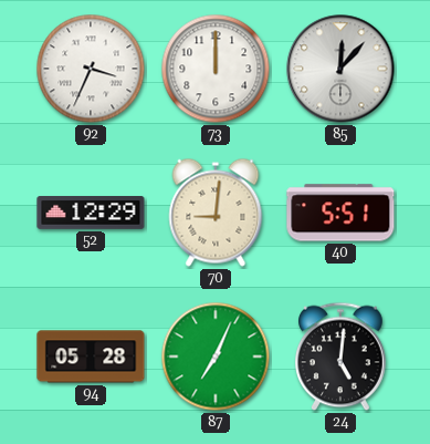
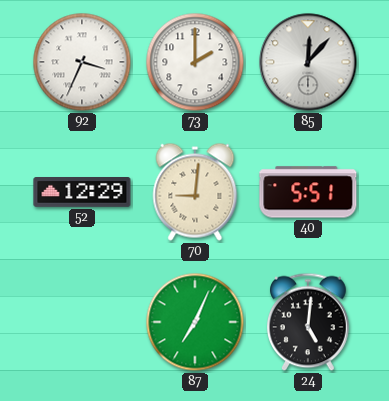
73: 12:00 -> 2:00 (195, 62)
94: 05:28 -> none (91, 357)
